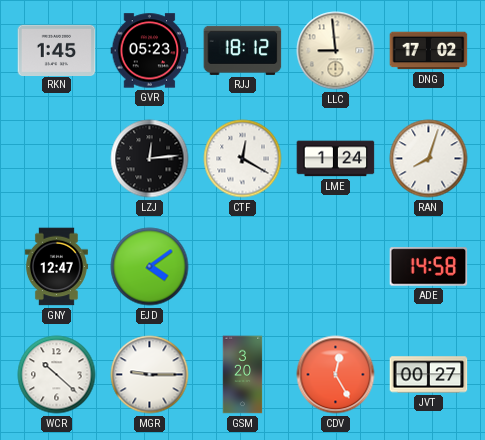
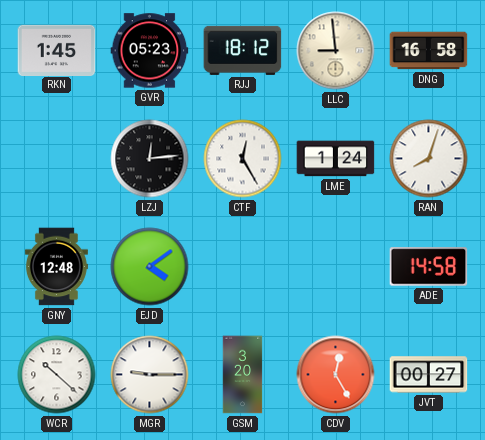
DNG: 17:02 -> 16:58 (429, 51)
CTF: 12:20 -> 12:25 (243, 159)
GNY: 12:47 -> 12:48 (56, 267)
